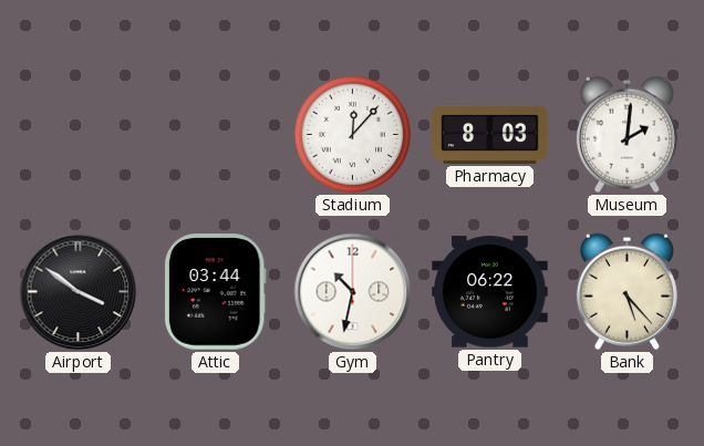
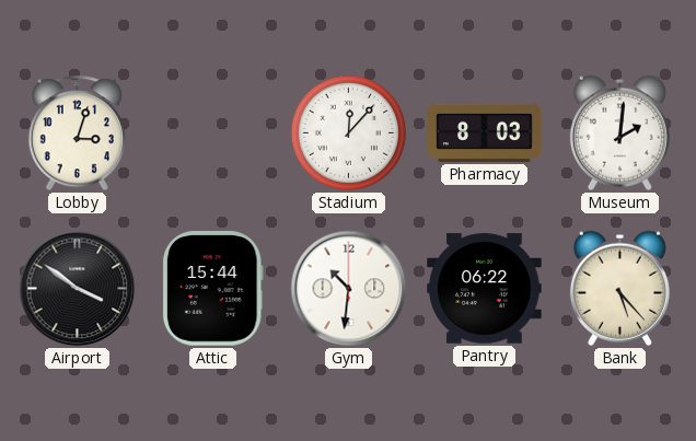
Lobby: none -> 3:03 (77, 134)
Attic: 03:44 -> 15:44 (212, 289)
Gym: 10:32 -> 10:31 (349, 289)
